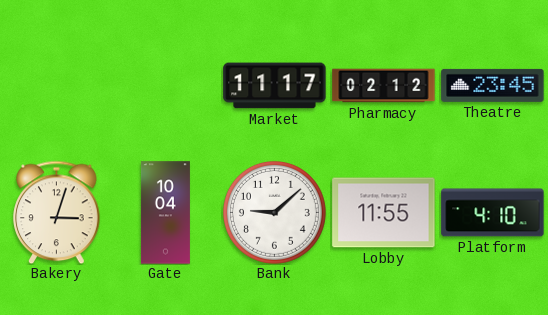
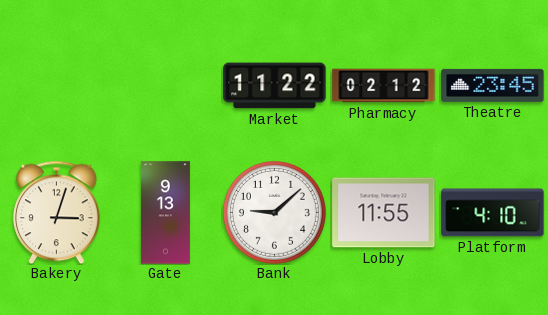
Market: 11:17 -> 11:22 (275, 86)
Gate: 10:04 -> 9:13 (165, 213)
